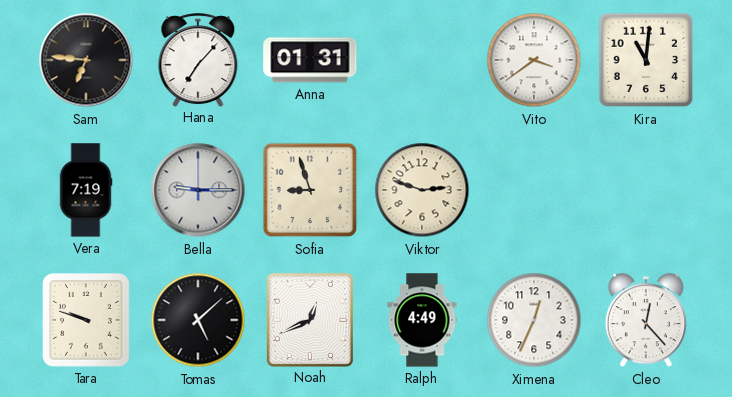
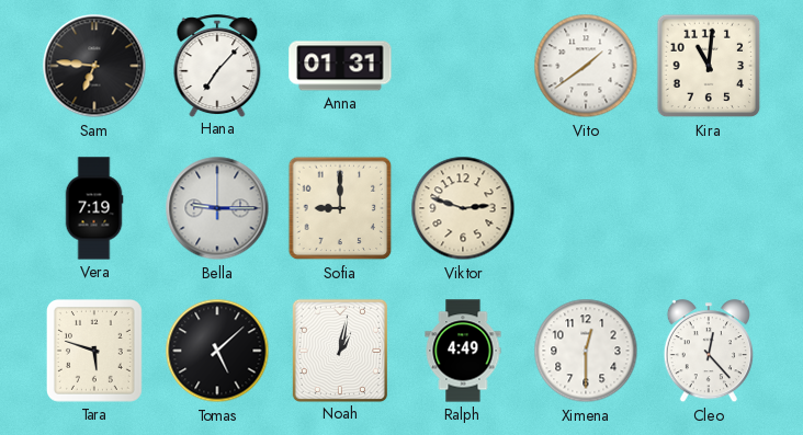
Vito: 3:39 -> 1:39 (586, 66)
Sofia: 8:57 -> 9:00 (340, 208)
Tara: 9:48 -> 5:48 (94, 351)
Noah: 12:41 -> 1:02 (339, 350)
Ximena: 12:34 -> 12:30 (586, 351)
